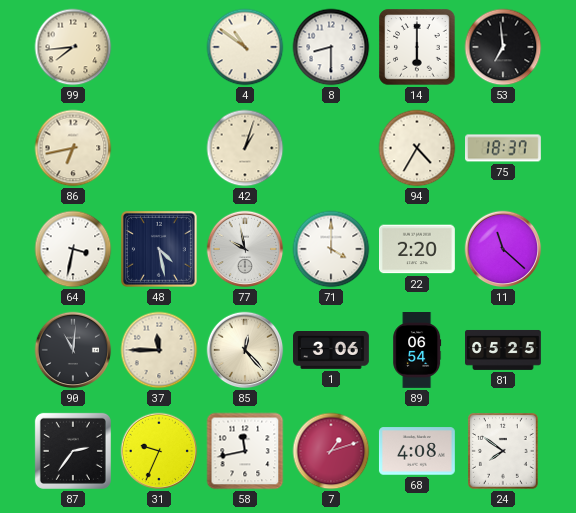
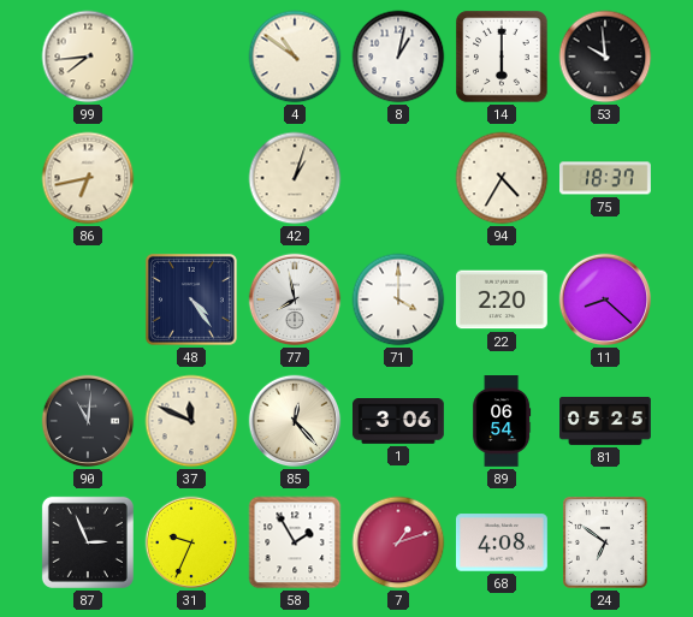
8: 8:30 -> 1:02 (398, 57)
53: 6:59 -> 9:59 (605, 57)
64: 3:32 -> none (73, 249)
48: 4:28 -> 4:24 (191, 299)
77: 9:58 -> 7:58 (295, 299)
11: 11:22 -> 8:22 (605, 299)
37: 11:45 -> 11:49 (191, 421)
87: 2:36 -> 2:56 (88, 542)
58: 11:43 -> 1:55 (295, 542)
24: 7:51 -> 6:51 (606, 544)
